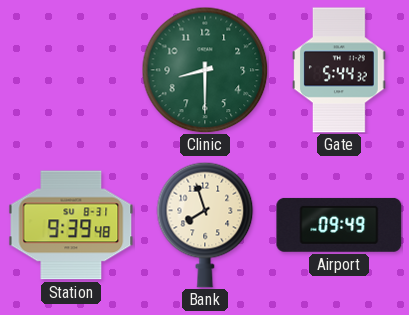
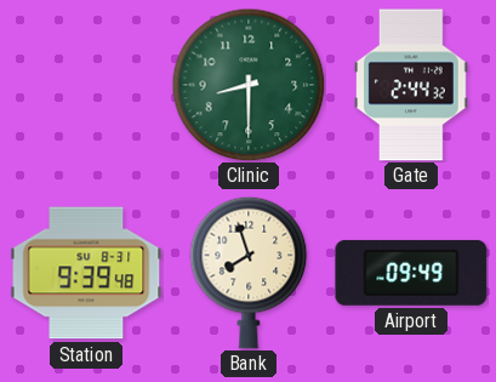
Gate: 5:44 -> 2:44 (412, 85)
